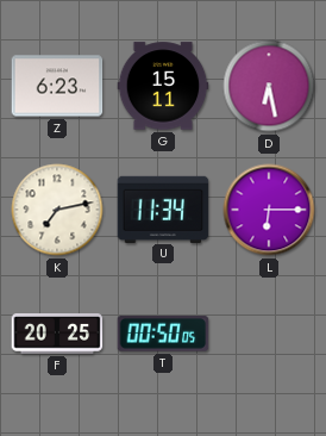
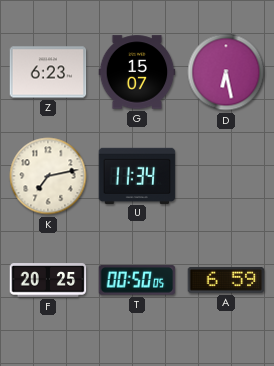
G: 15:11 -> 15:07 (137, 72)
L: 6:15 -> none (269, 210)
A: none -> 6:59 (226, 280)
